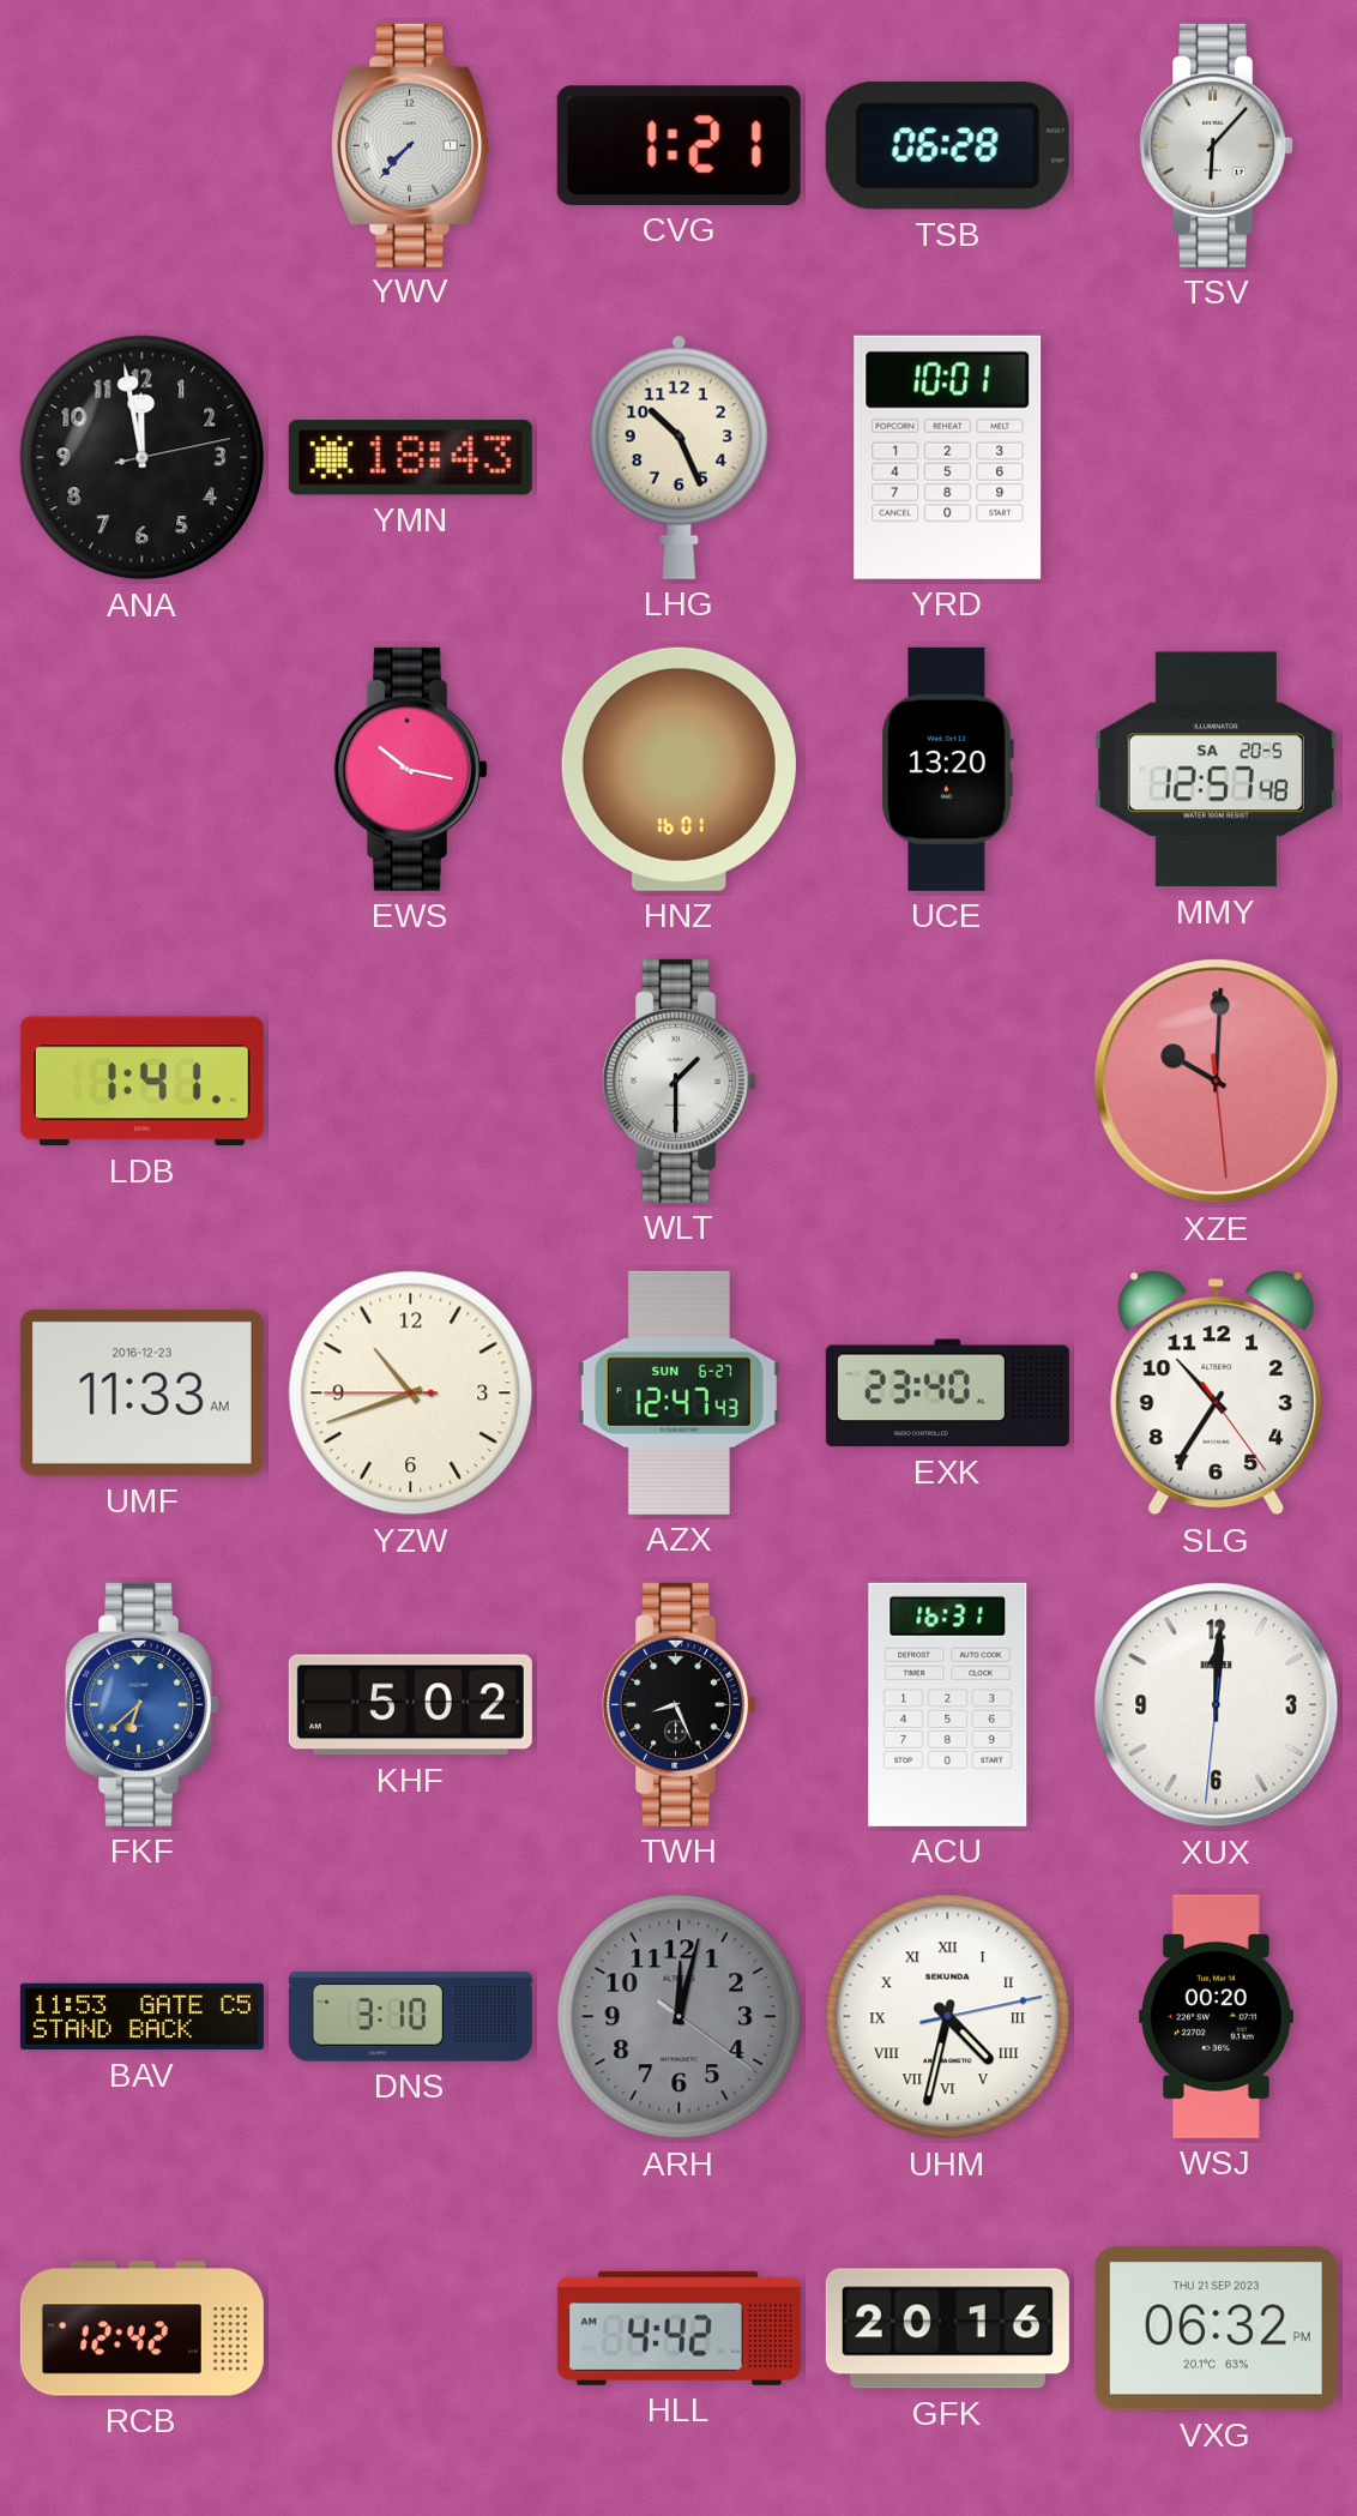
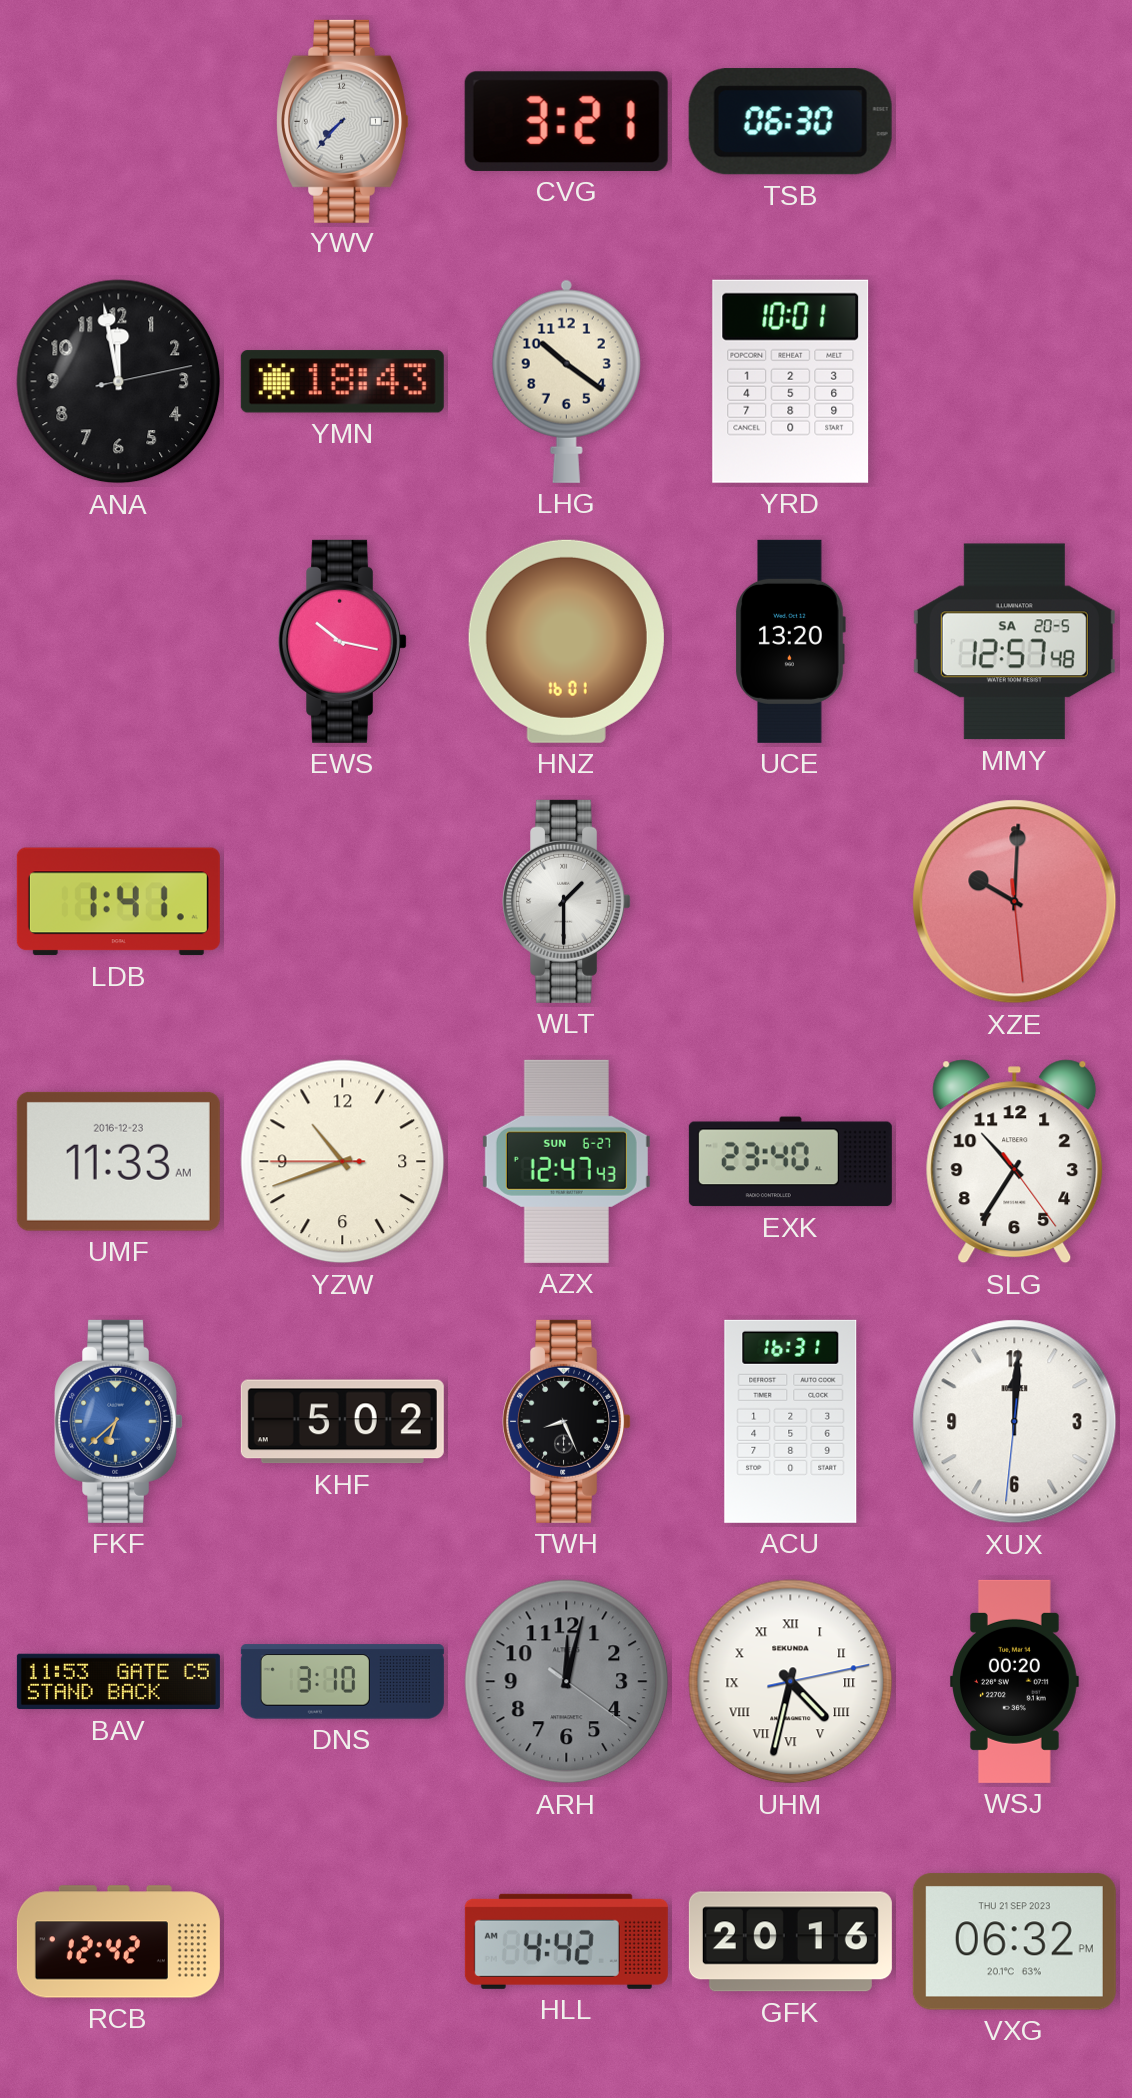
CVG: 1:21 -> 3:21 (566, 121)
TSB: 06:28 -> 06:30 (790, 122)
TSV: 6:07 -> none (1217, 145)
LHG: 10:26 -> 10:21 (566, 381)
